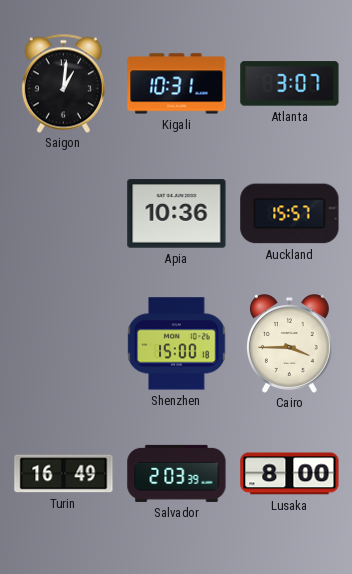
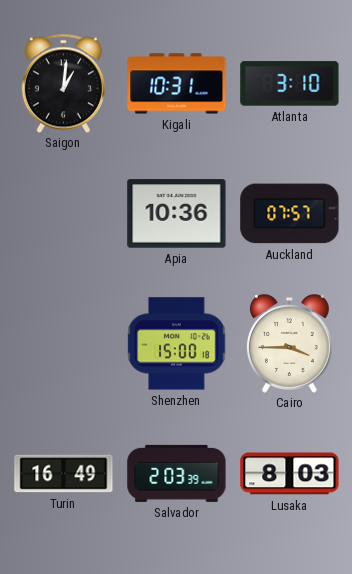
Atlanta: 3:07 -> 3:10 (290, 84)
Auckland: 15:57 -> 07:57 (290, 214)
Lusaka: 8:00 -> 8:03 (290, 474)
